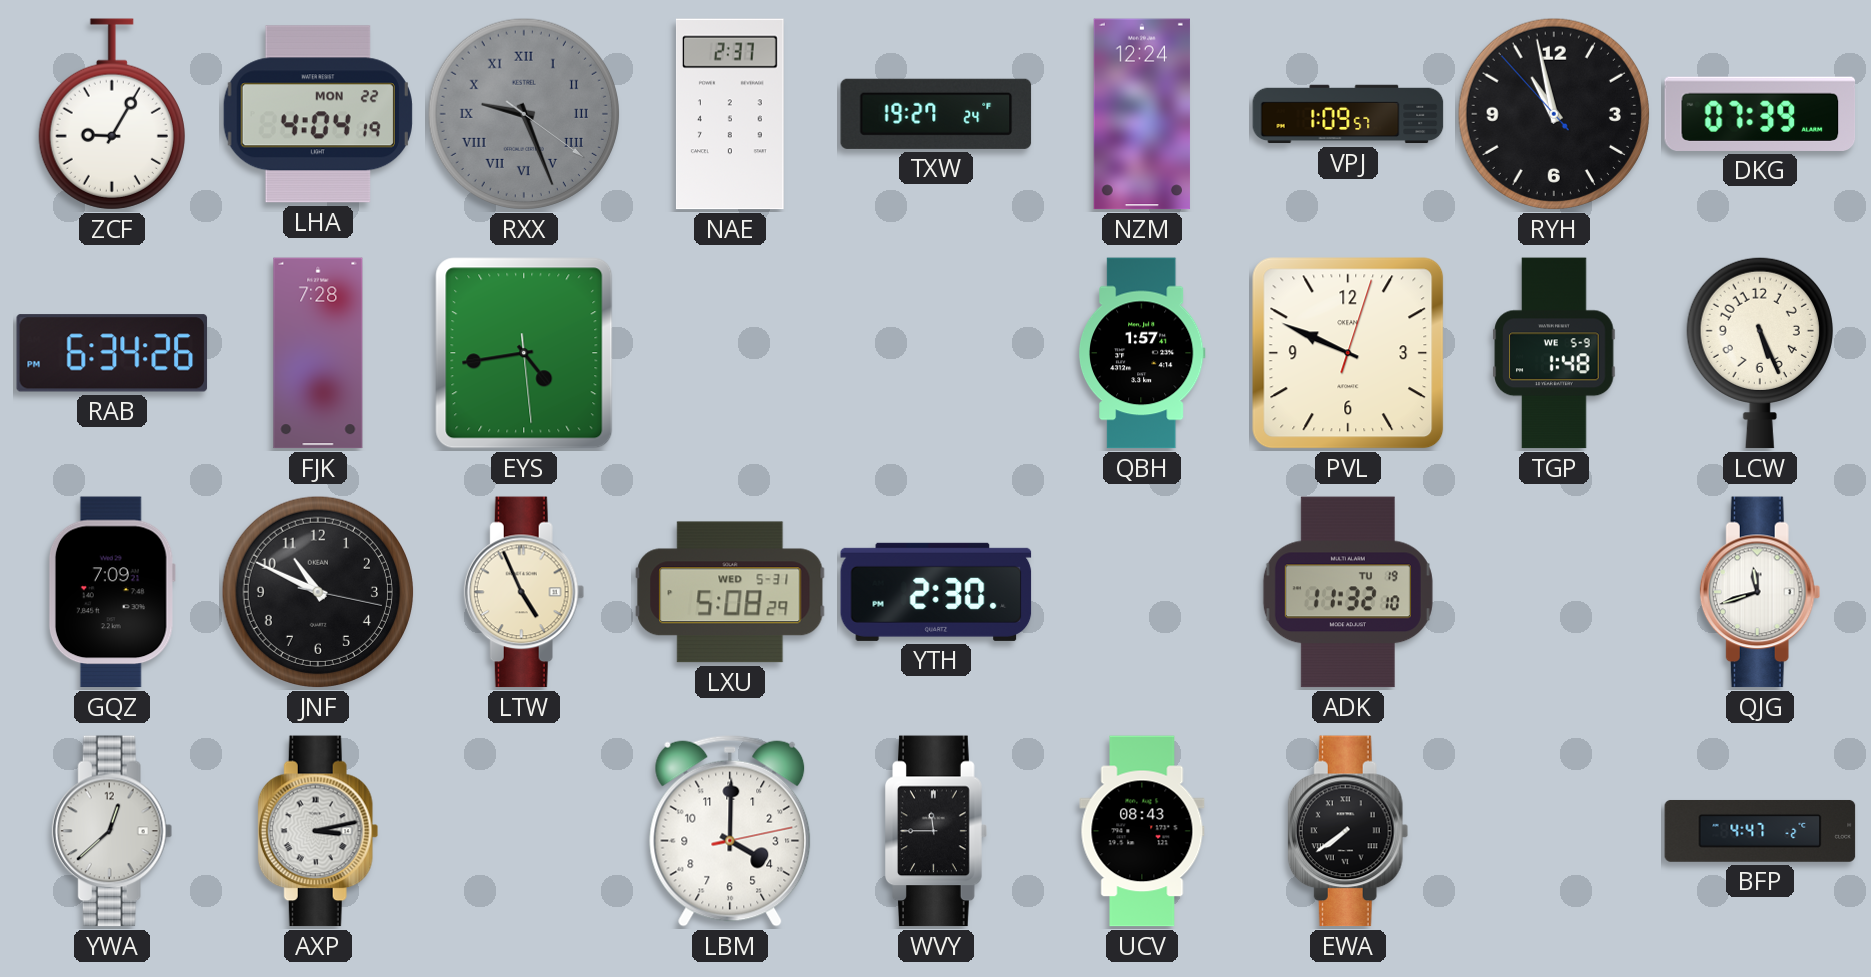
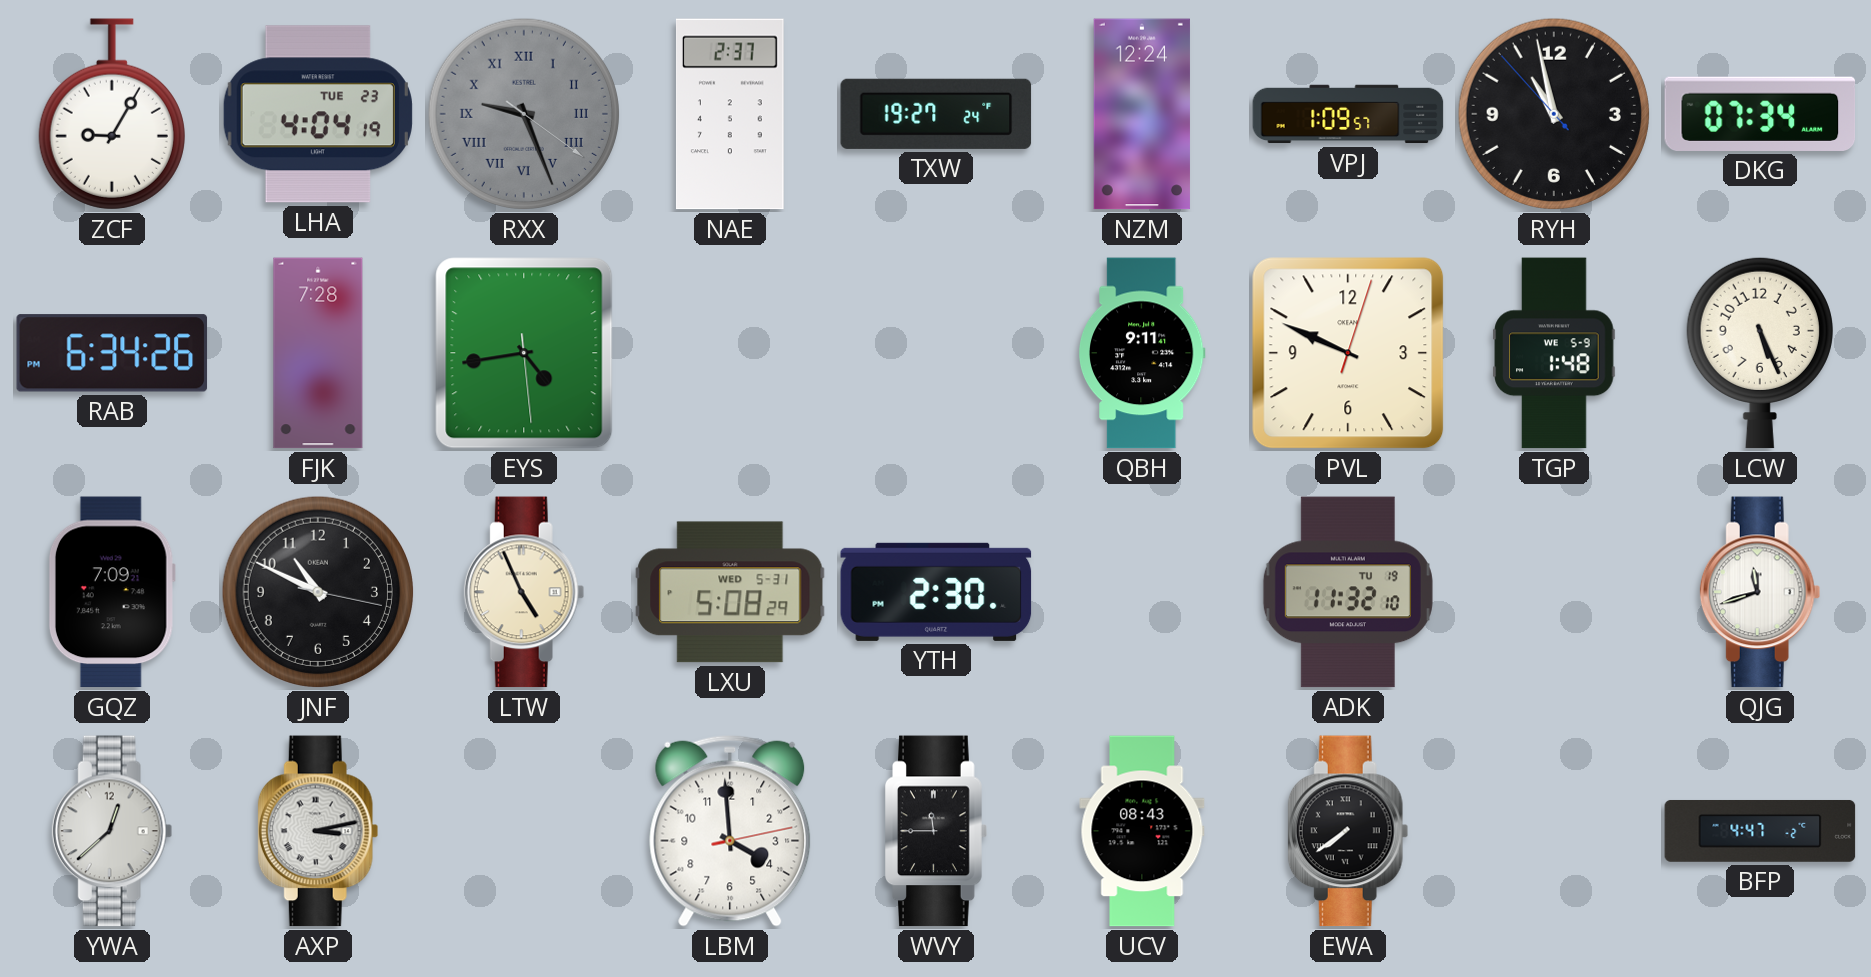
LHA date: MON 22 -> TUE 23 (318, 114)
DKG: 07:39 -> 07:34 (1760, 114)
QBH: 1:57 -> 9:11 (1142, 353)
LBM: 4:00 -> 3:59 (730, 831)
